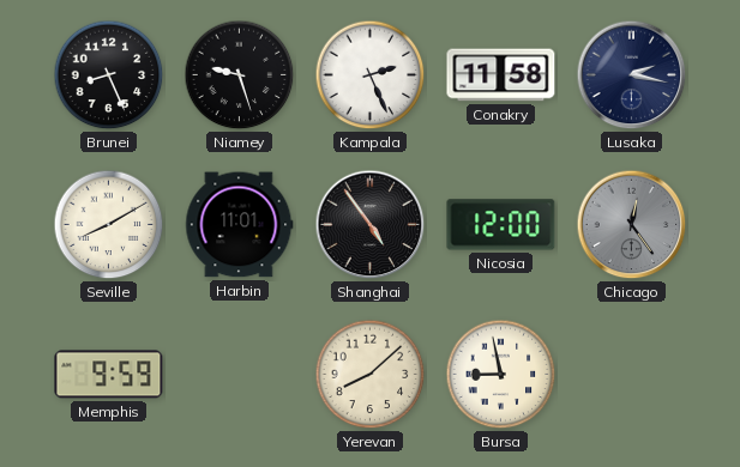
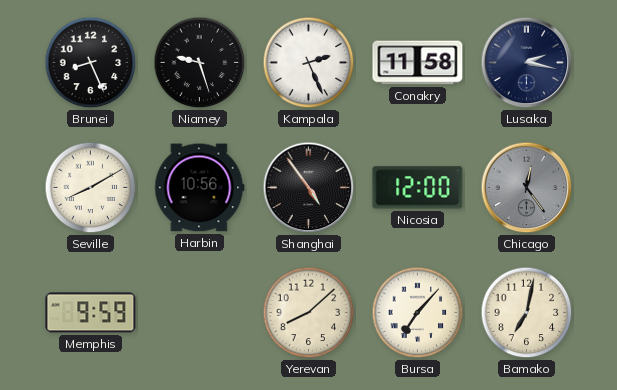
Harbin: 11:01 -> 10:56 (200, 188)
Bursa: 8:58 -> 7:07 (418, 313)
Bamako: none -> 7:02 (527, 313)
